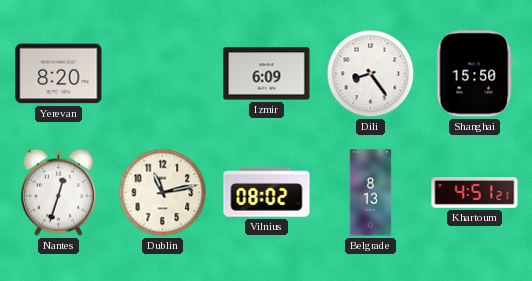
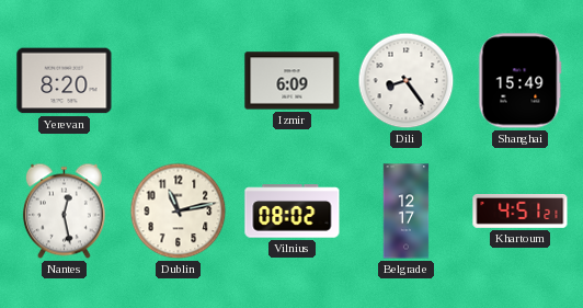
Shanghai: 15:50 -> 15:49 (521, 81)
Nantes: 12:33 -> 12:28 (64, 212)
Belgrade: 8:13 -> 12:17 (407, 212)
